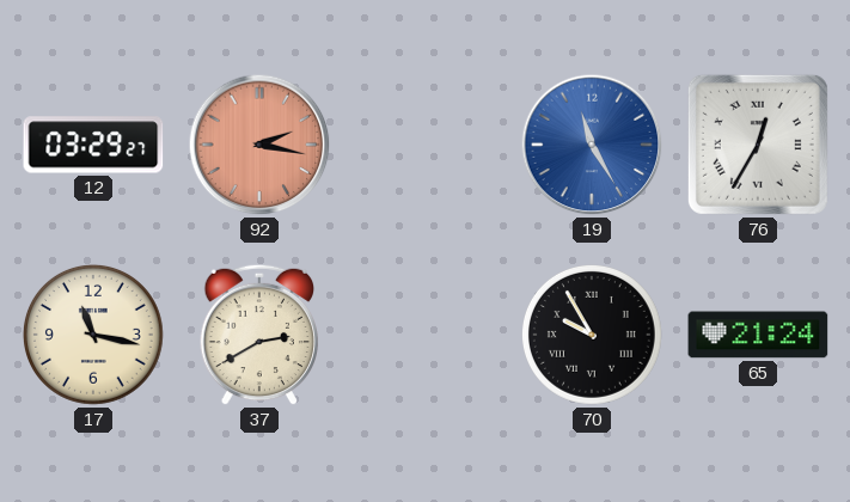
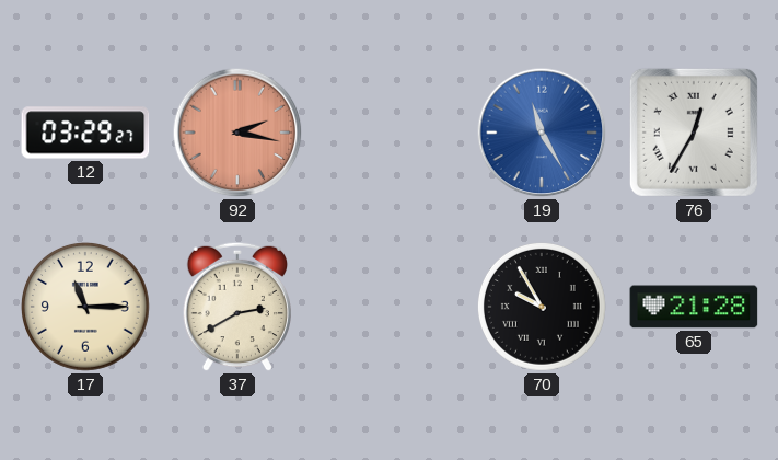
17: 11:17 -> 11:15 (85, 307)
65: 21:24 -> 21:28 (694, 307)
